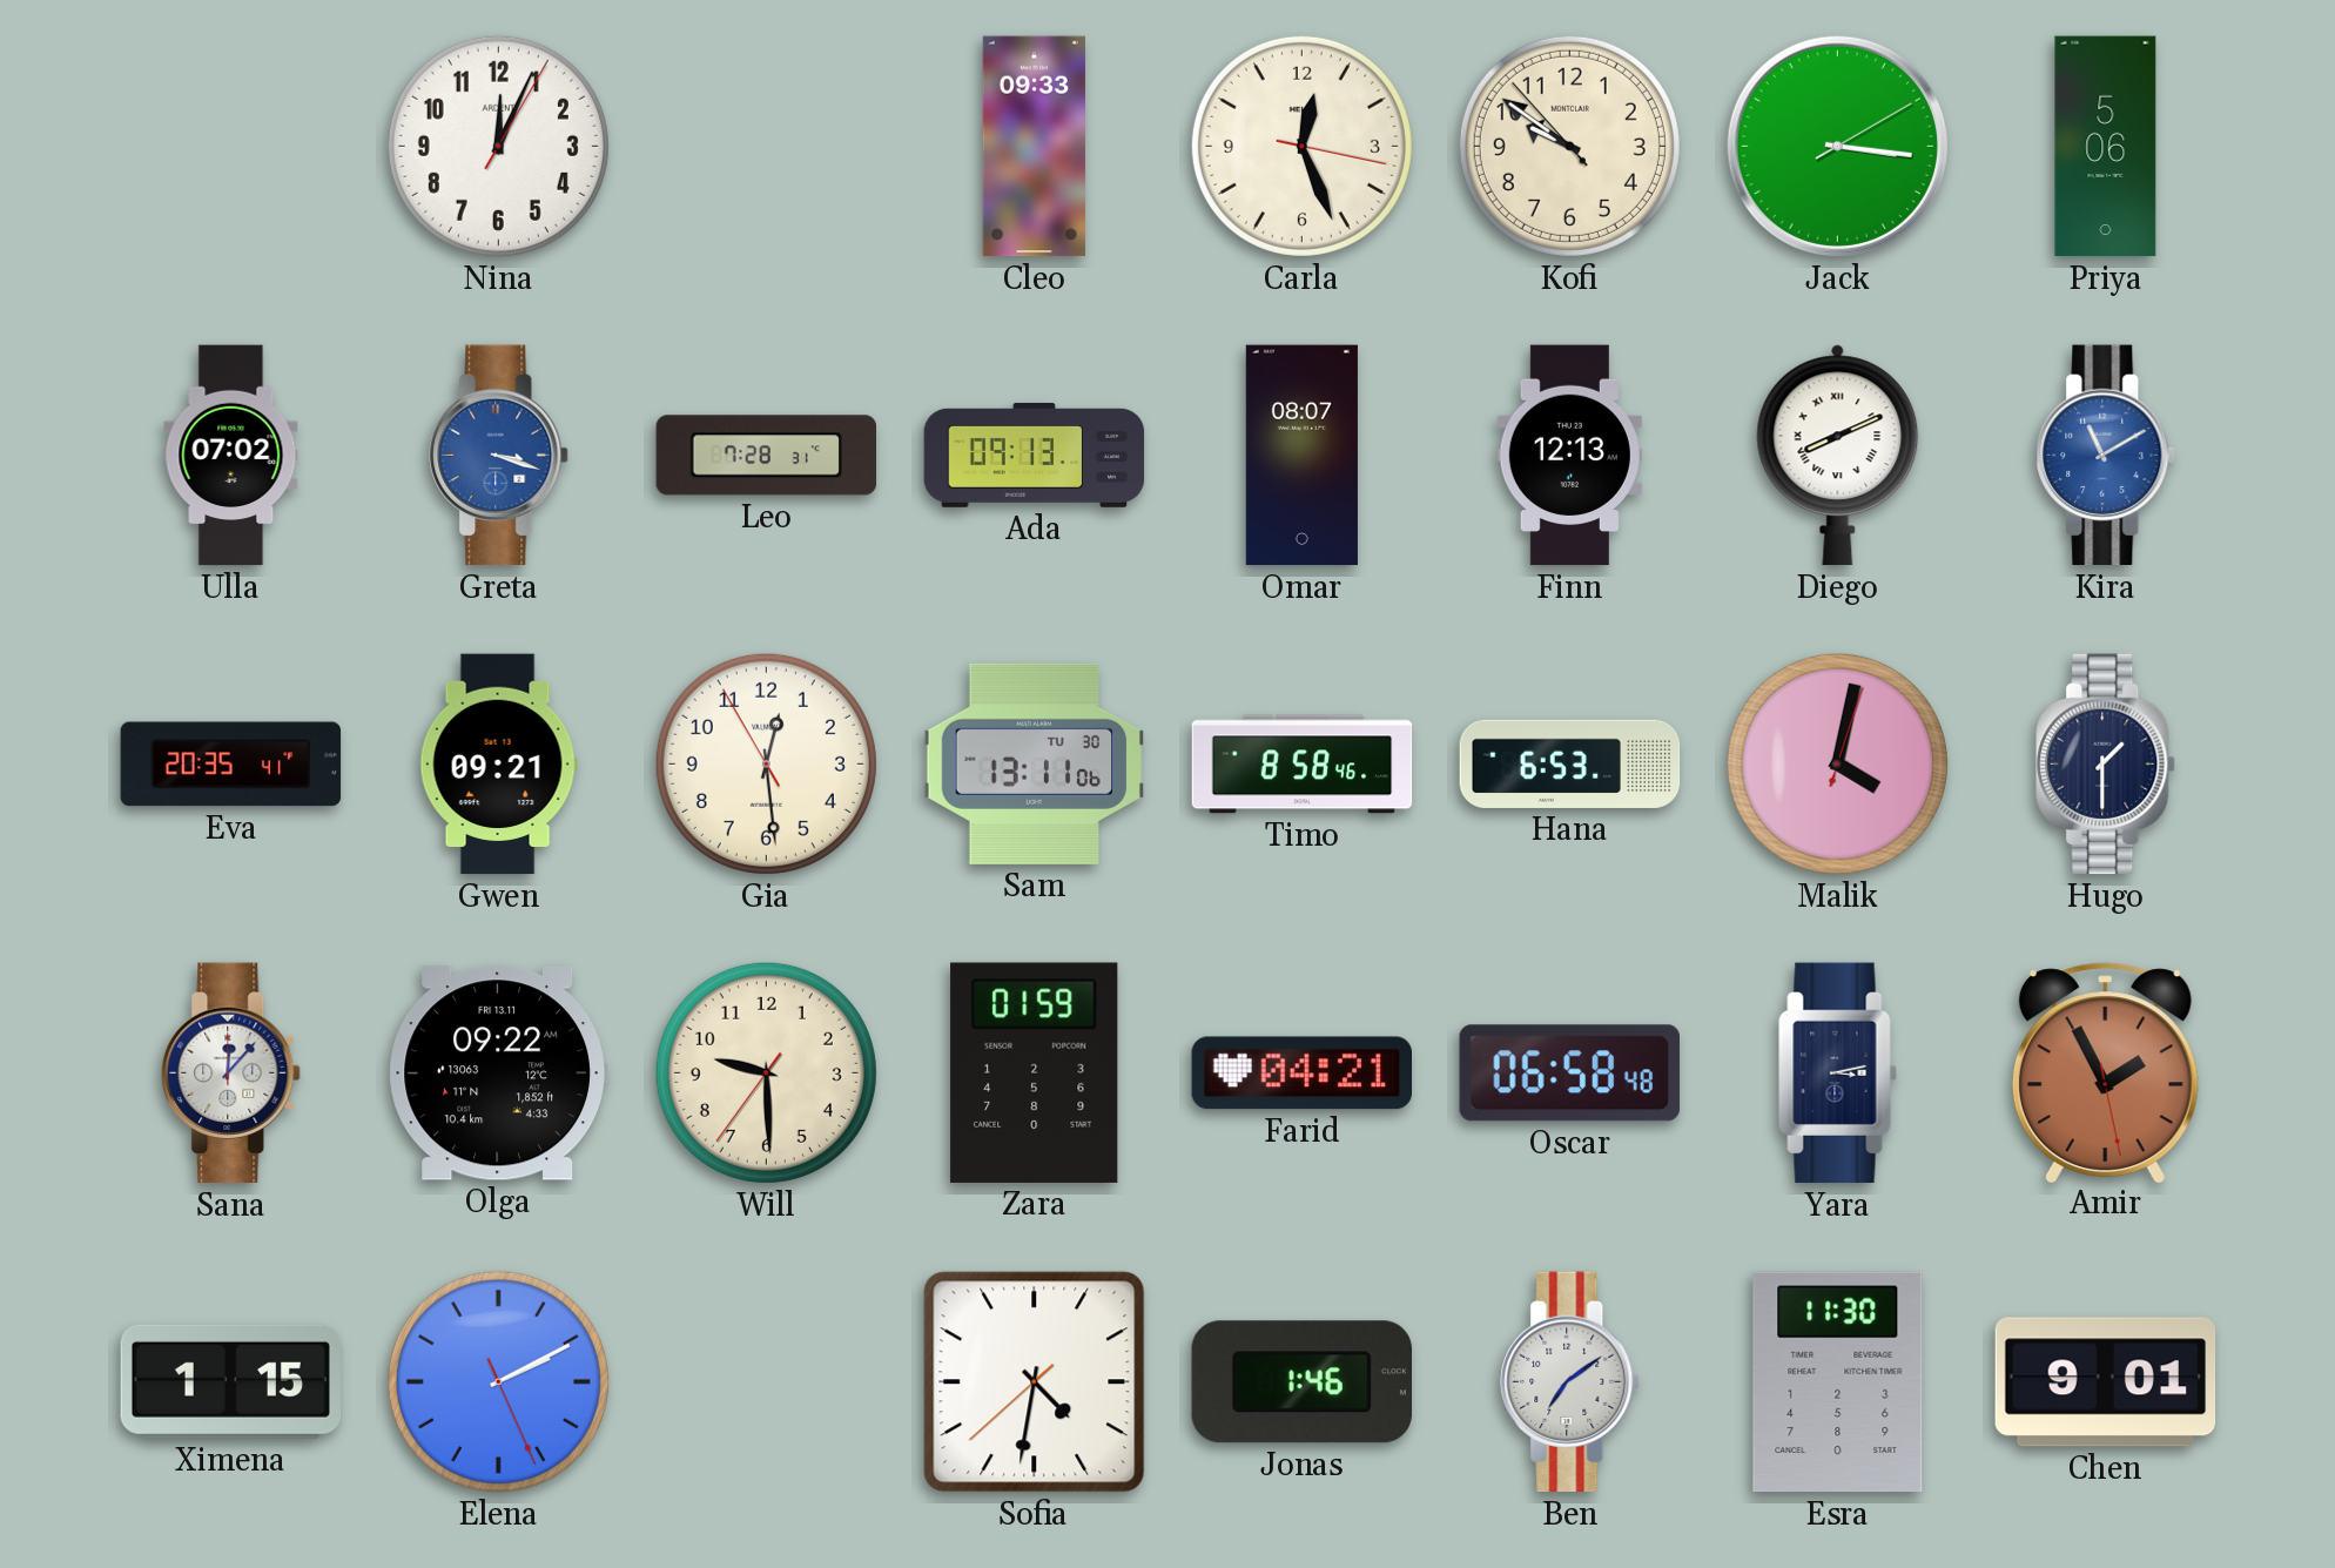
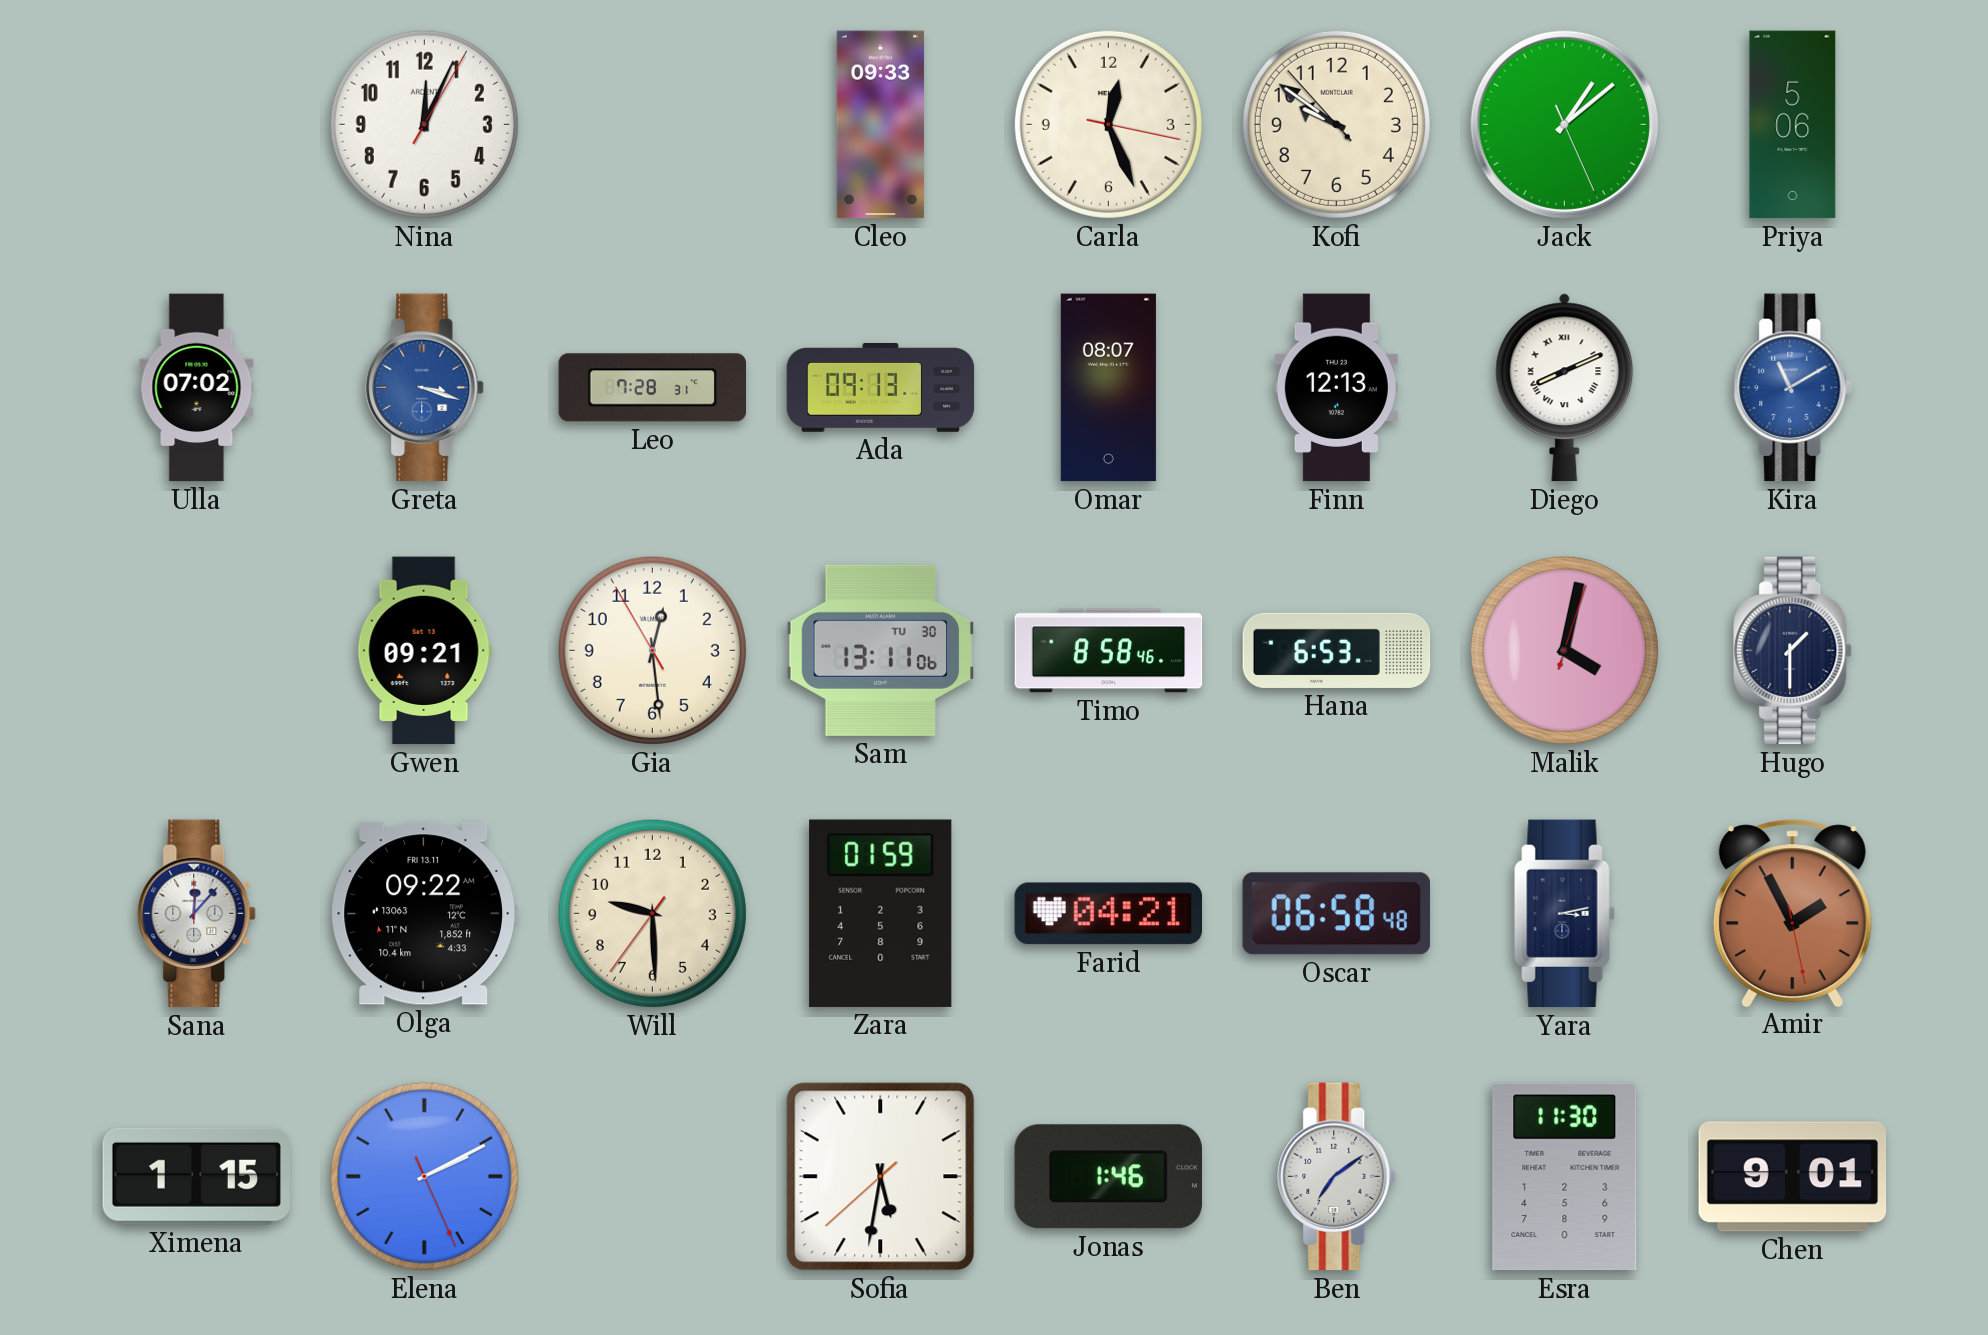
Jack: 3:16 -> 1:08 (1564, 124)
Eva: 20:35 -> none (231, 765)
Sofia: 4:31 -> 5:31 (881, 1177)
